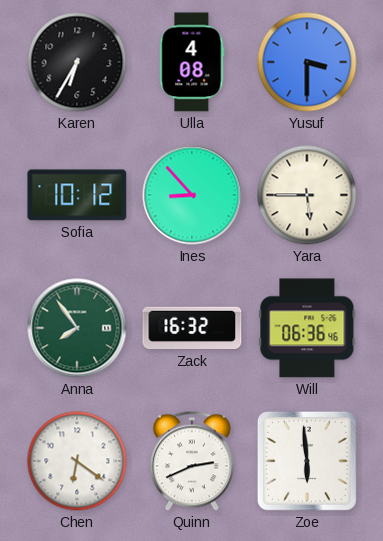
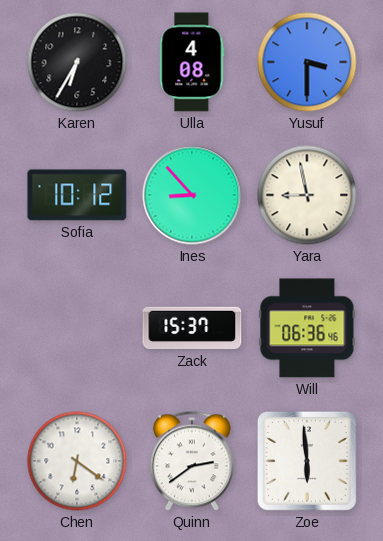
Yara: 5:45 -> 8:58 (307, 195)
Anna: 7:54 -> none (77, 328)
Zack: 16:32 -> 15:37 (192, 328)
Quinn: 2:41 -> 2:39 (192, 461)
